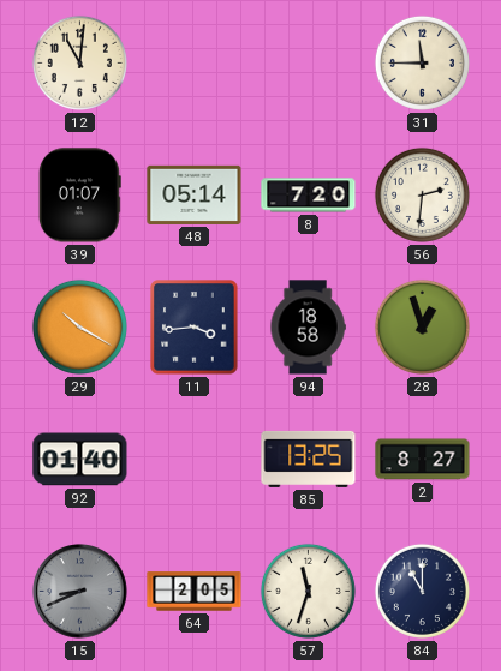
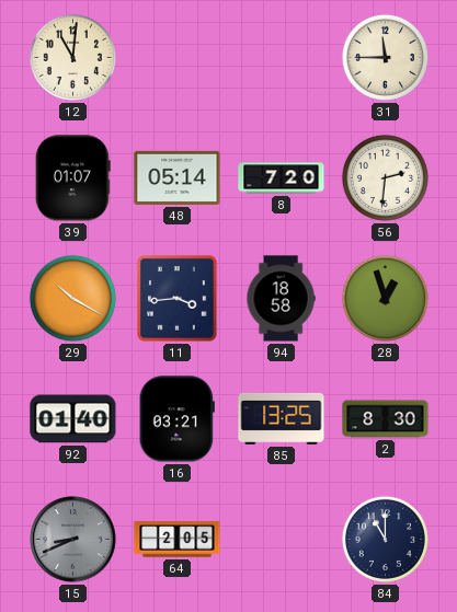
16: none -> 03:21 (176, 419)
2: 8:27 -> 8:30 (386, 419)
57: 11:33 -> none (308, 591)
